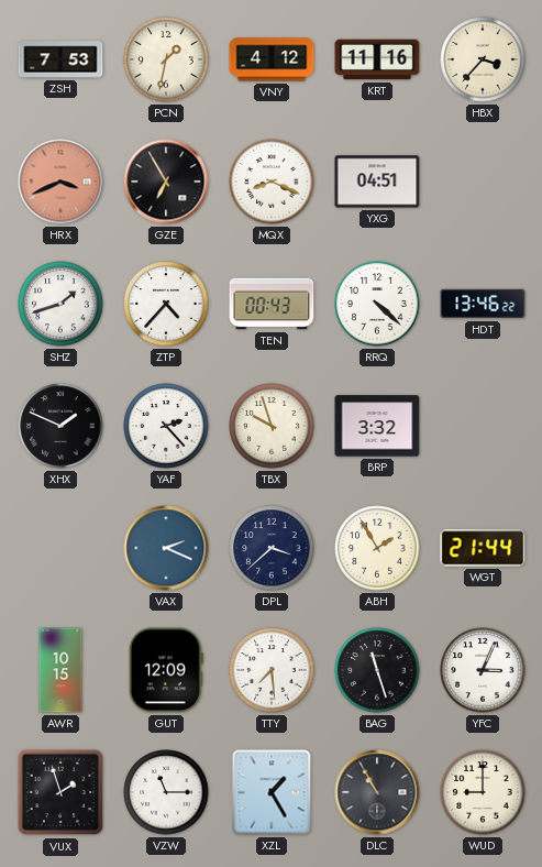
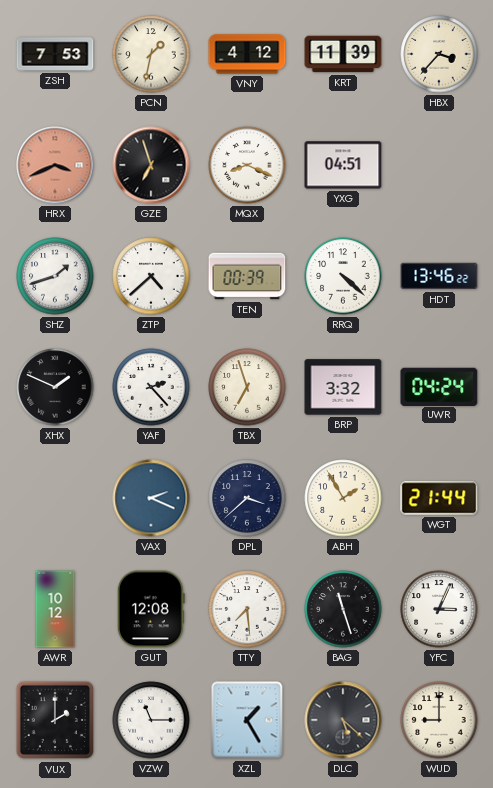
KRT: 11:16 -> 11:39 (343, 54)
GZE: 6:55 -> 6:57 (151, 165)
ZTP: 4:37 -> 4:38 (151, 276)
TEN: 00:43 -> 00:39 (247, 276)
TBX: 9:57 -> 6:57 (247, 387)
UWR: none -> 04:24 (439, 386)
AWR: 10:15 -> 10:12 (55, 609)
GUT: 12:09 -> 12:08 (151, 609)
VUX: 1:57 -> 2:00 (55, 720)
DLC: 10:55 -> 5:22 (343, 720)
